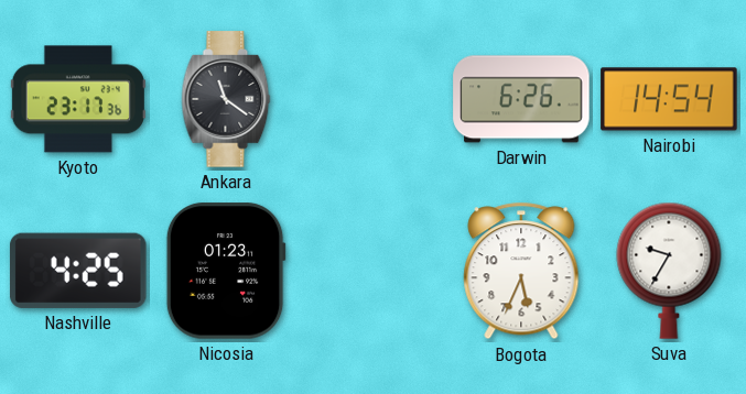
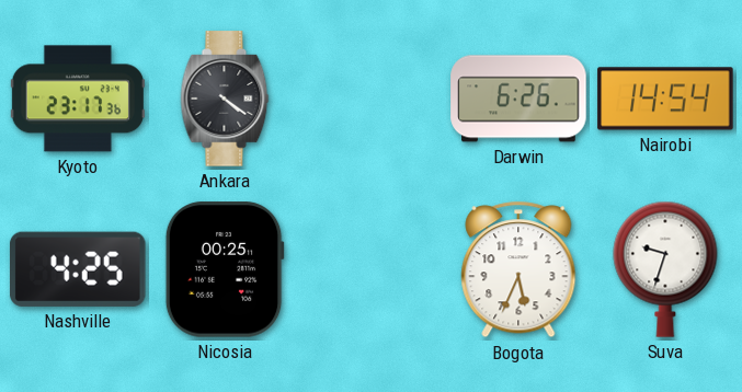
Ankara: 11:21 -> 4:21 (225, 99)
Nicosia: 01:23 -> 00:25 (225, 269)
Suva: 9:35 -> 9:33 (665, 269)
